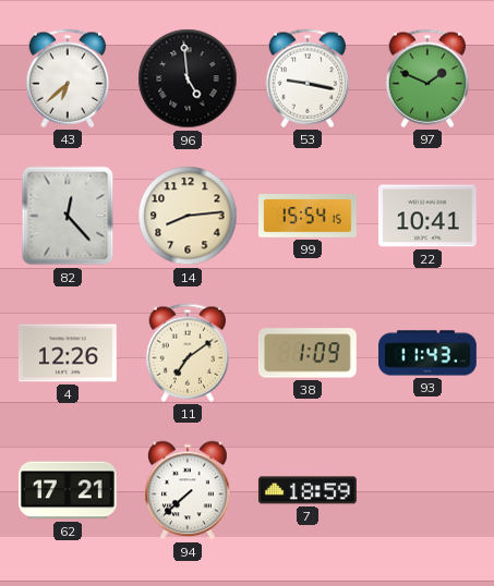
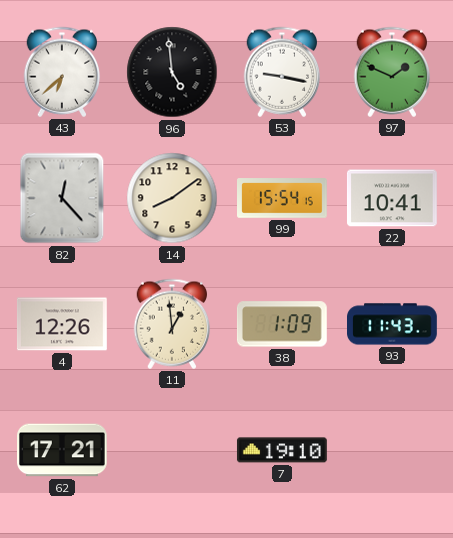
14: 8:14 -> 8:09 (172, 198)
11: 7:09 -> 12:59 (172, 324)
94: 7:38 -> none (189, 490)
7: 18:59 -> 19:10 (282, 450)
